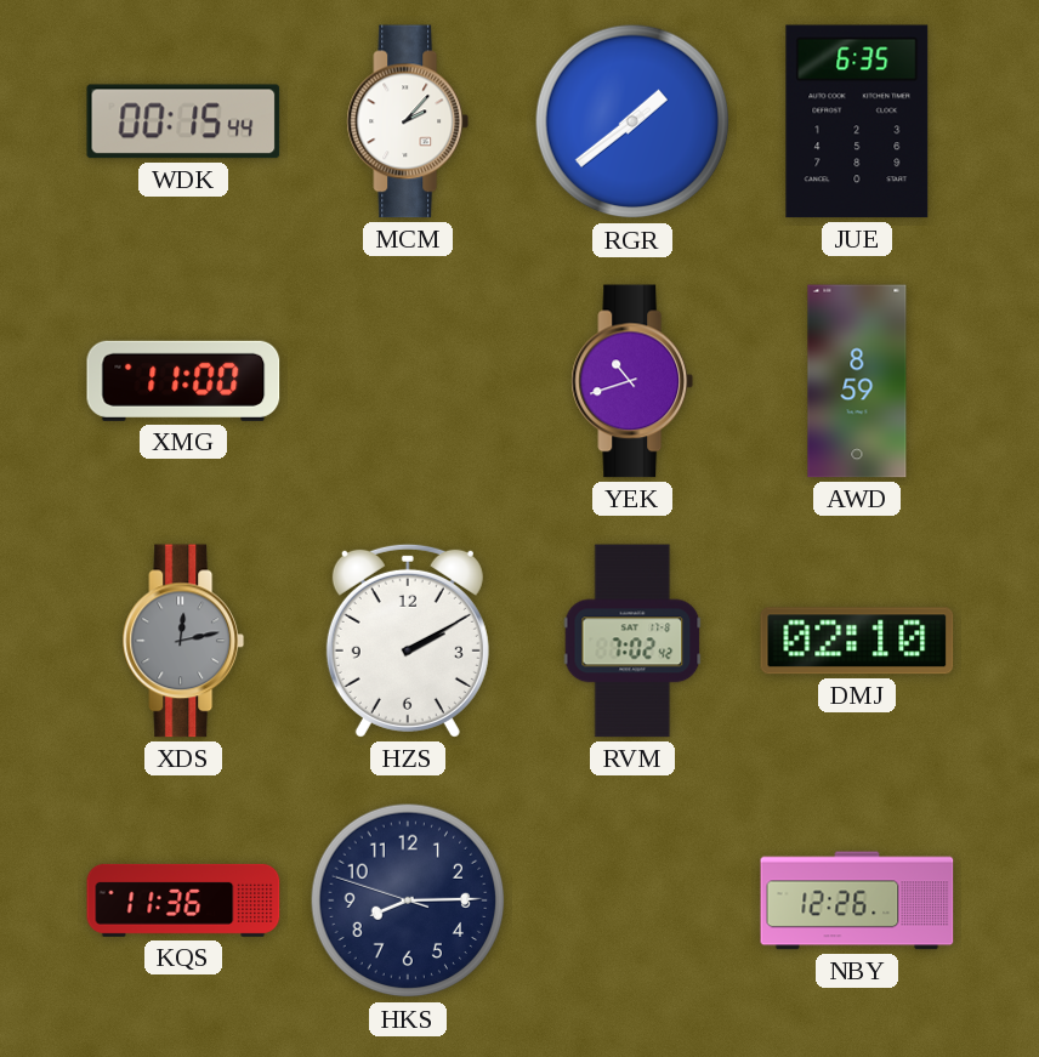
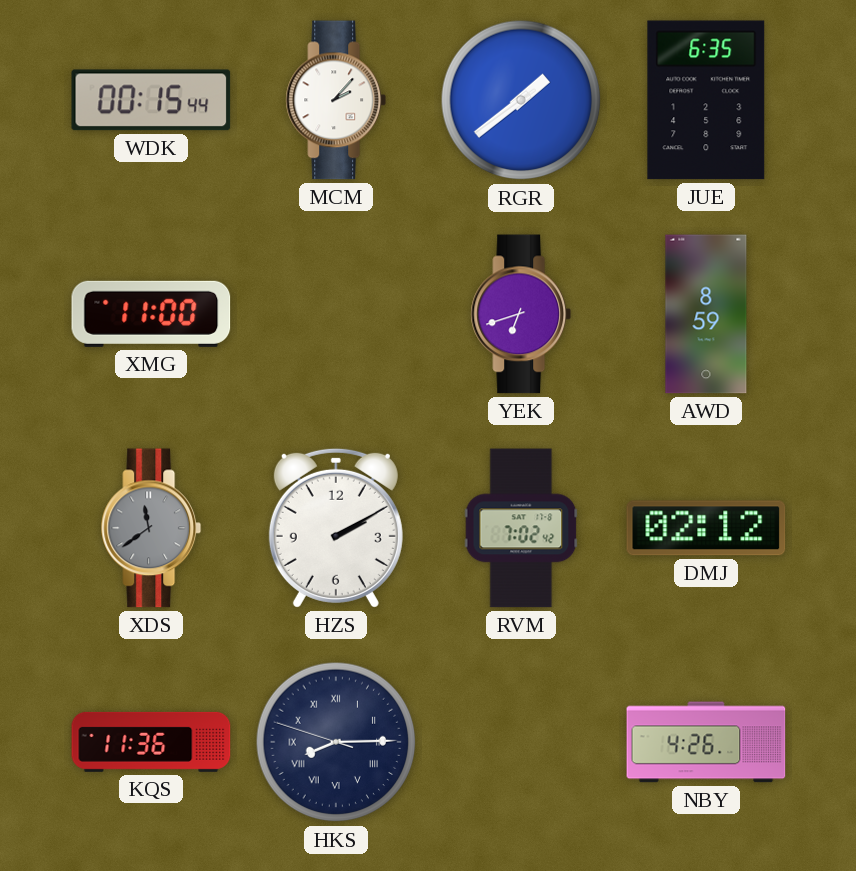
YEK: 10:42 -> 6:42 (521, 314)
XDS: 12:13 -> 11:39 (151, 528)
DMJ: 02:10 -> 02:12 (706, 528)
HKS numerals: Arabic -> Roman (336, 742)
NBY: 12:26 -> 4:26 (706, 742)
